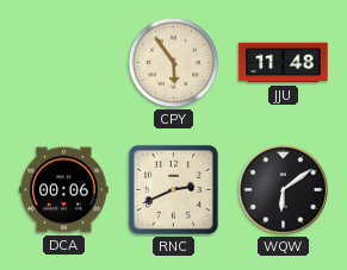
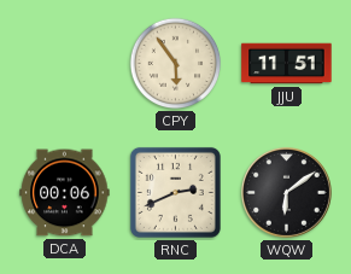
JJU: 11:48 -> 11:51 (287, 64)
